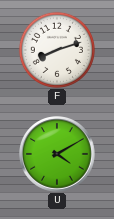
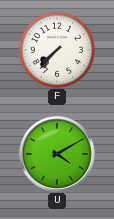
F: 8:12 -> 7:37 (57, 50)
